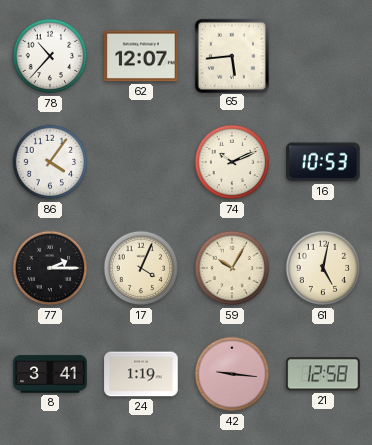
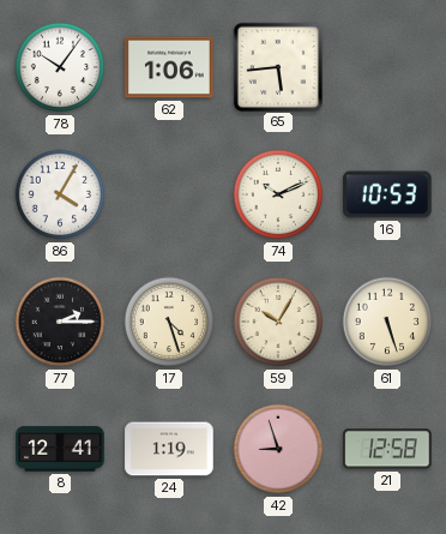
78: 10:37 -> 10:06 (60, 67)
62: 12:07 -> 1:06 (169, 67)
86: 4:06 -> 4:05 (60, 194)
17: 4:04 -> 4:27 (169, 322)
61: 5:02 -> 5:27 (387, 322)
8: 3:41 -> 12:41 (60, 449)
42: 9:16 -> 8:57 (278, 449)
